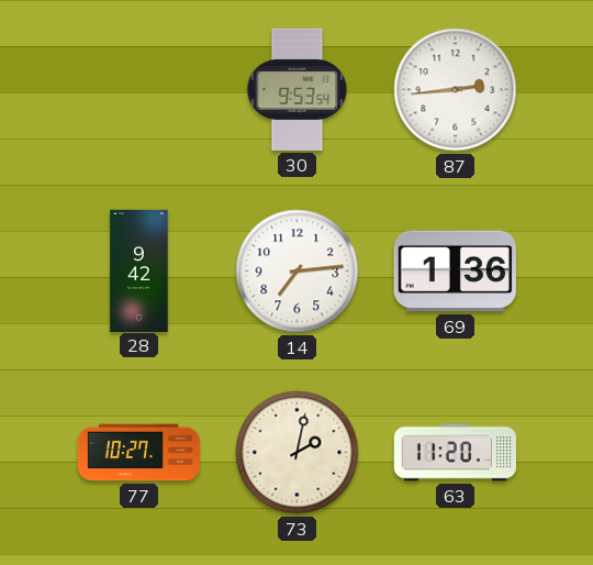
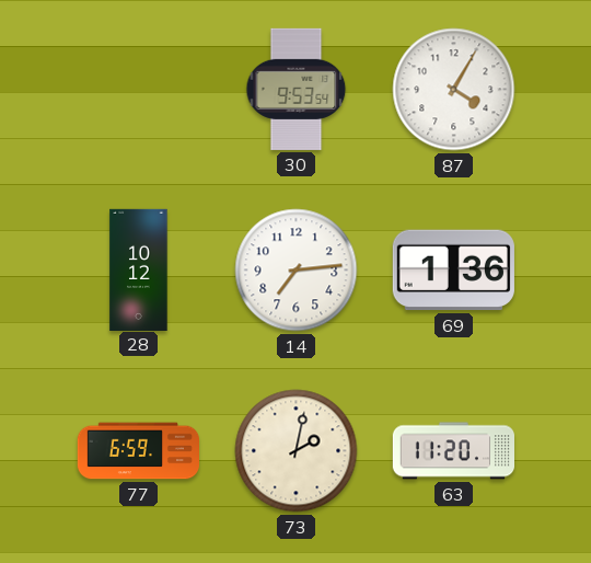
87: 2:44 -> 4:05 (454, 90)
28: 9:42 -> 10:12 (139, 269)
77: 10:27 -> 6:59 (138, 451)
